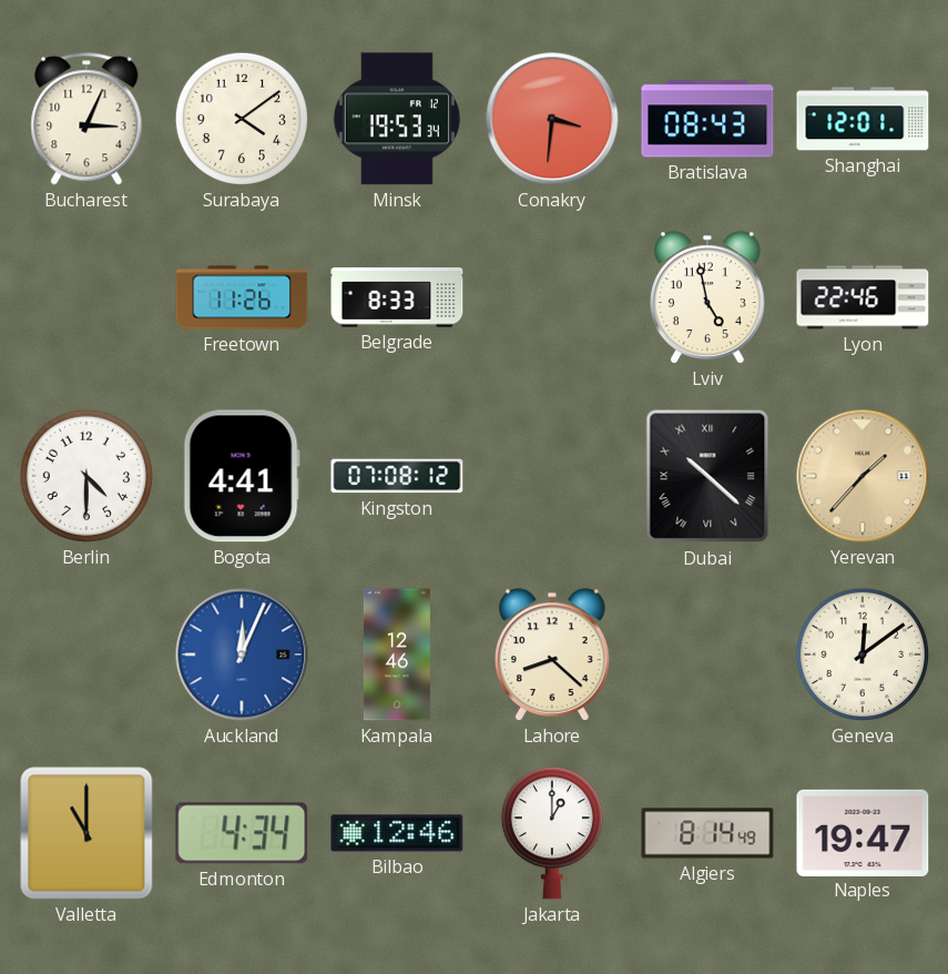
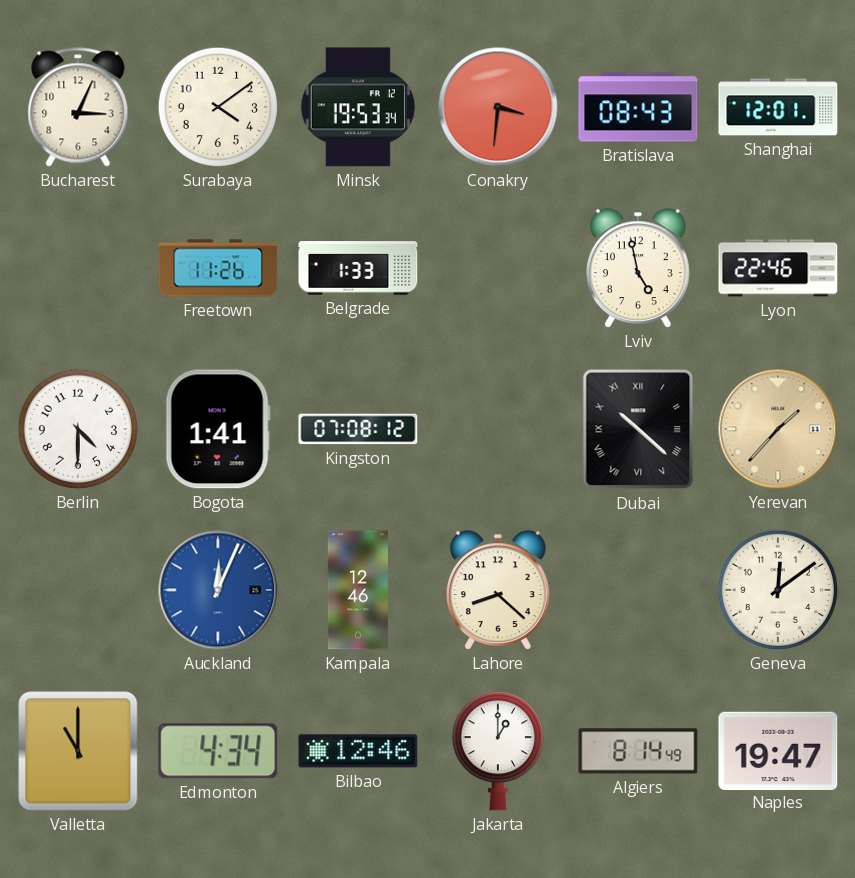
Belgrade: 8:33 -> 1:33 (358, 268)
Bogota: 4:41 -> 1:41 (218, 429)
